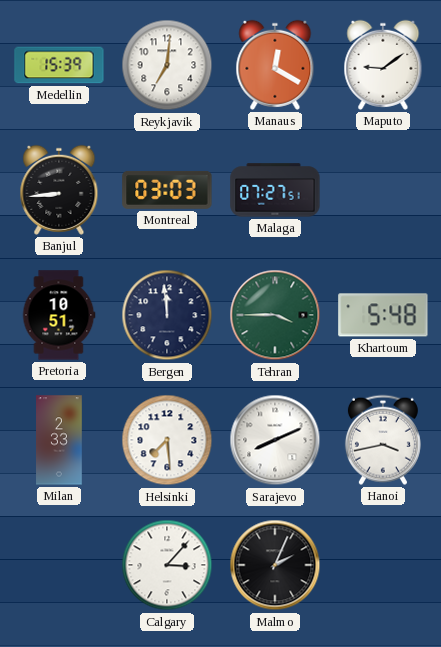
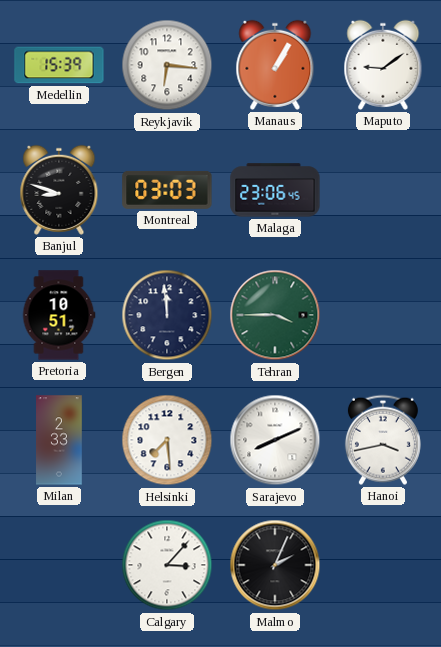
Reykjavik: 7:01 -> 6:16 (167, 65)
Manaus: 12:20 -> 1:05 (275, 65)
Banjul: 8:44 -> 8:48 (59, 190)
Malaga: 07:27 -> 23:06 (275, 190)
Khartoum: 5:48 -> none (383, 315)
